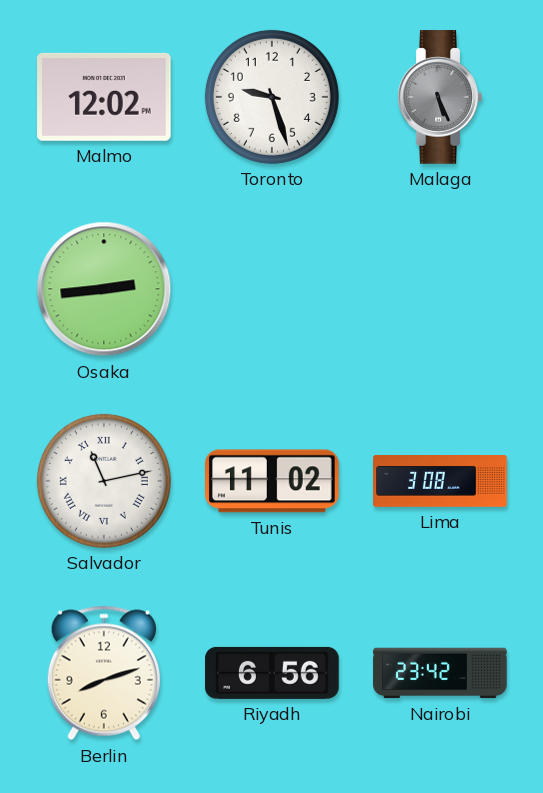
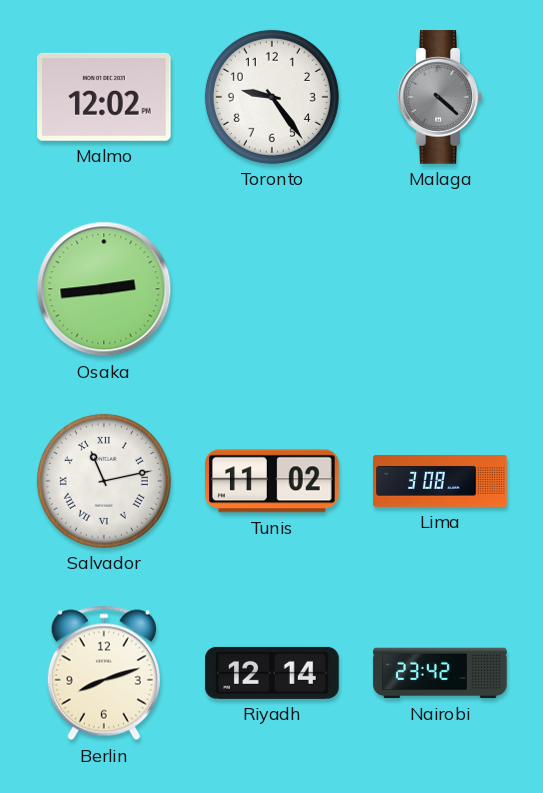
Toronto: 9:27 -> 9:24 (272, 97)
Malaga: 5:26 -> 4:22 (440, 97)
Riyadh: 6:56 -> 12:14 (272, 673)
